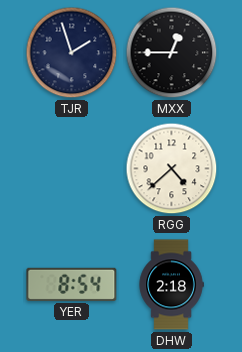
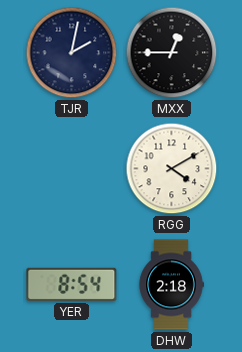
TJR: 1:57 -> 2:02 (72, 53)
RGG: 4:38 -> 4:10 (172, 169)
